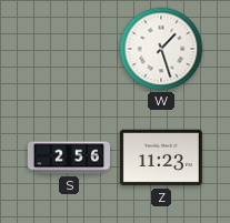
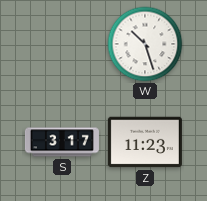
W: 1:27 -> 10:27 (145, 44)
S: 2:56 -> 3:17 (62, 142)
